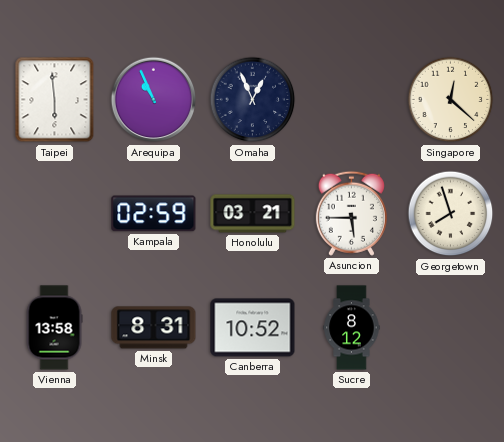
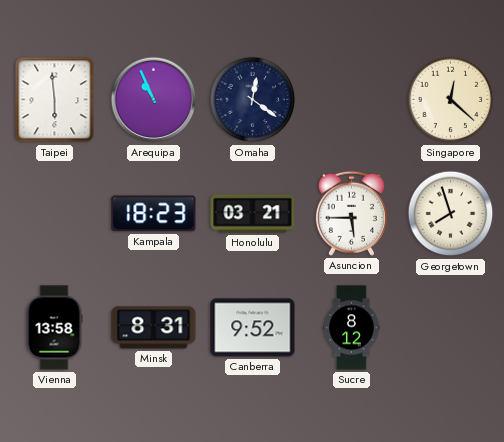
Omaha: 12:56 -> 12:21 (253, 100)
Kampala: 02:59 -> 18:23 (154, 214)
Canberra: 10:52 -> 9:52 (253, 328)
